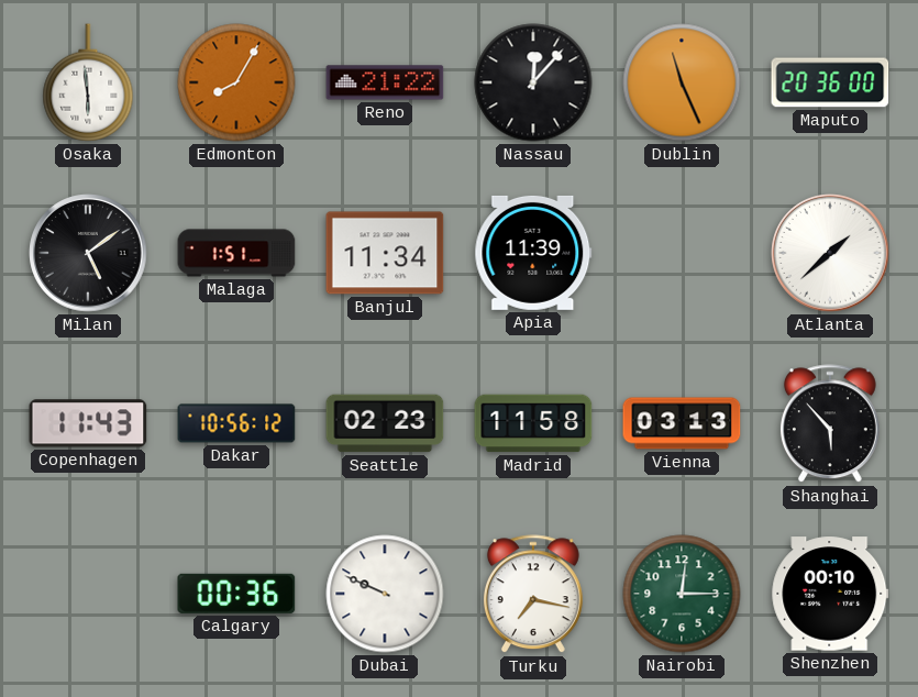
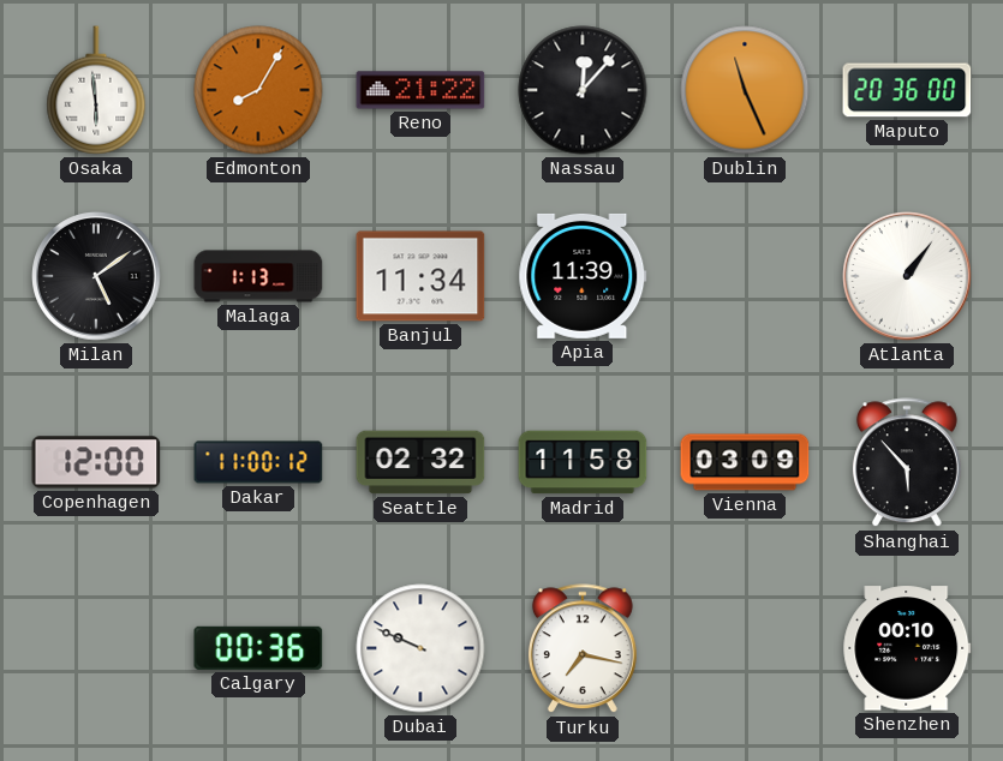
Malaga: 1:51 -> 1:13 (258, 276)
Atlanta: 1:38 -> 1:06 (907, 276)
Copenhagen: 11:43 -> 12:00 (96, 462)
Dakar: 10:56 -> 11:00 (258, 462)
Seattle: 02:23 -> 02:32 (420, 462)
Vienna: 03:13 -> 03:09 (745, 462)
Nairobi: 12:15 -> none (682, 594)
